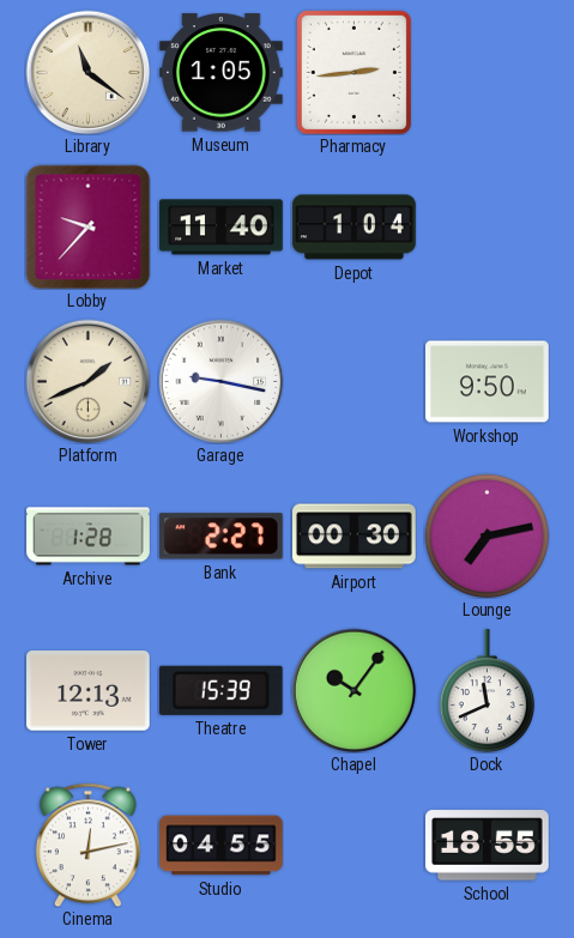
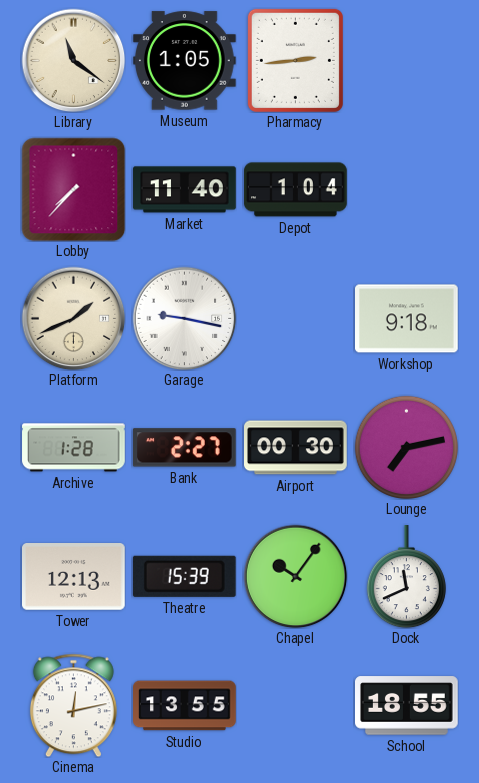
Lobby: 9:37 -> 7:37 (73, 189)
Workshop: 9:50 -> 9:18 (407, 319)
Studio: 04:55 -> 13:55 (185, 706)
